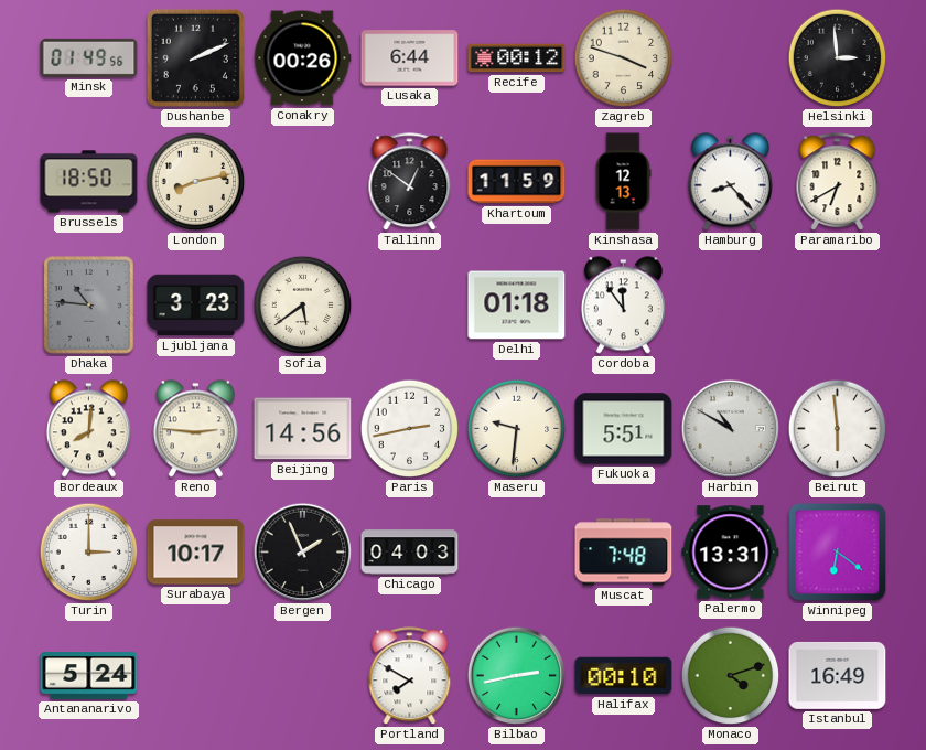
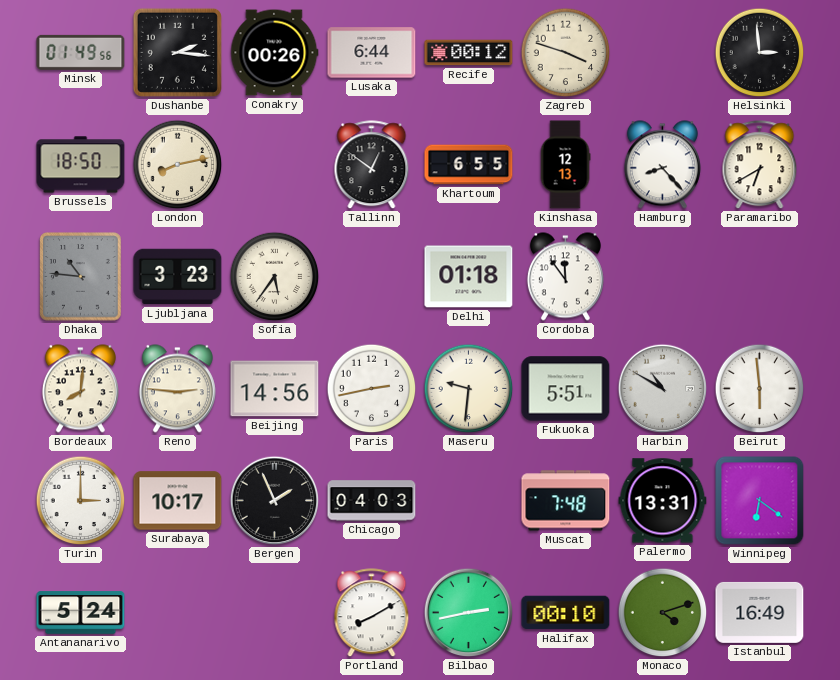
Dushanbe: 2:11 -> 2:16 (177, 52)
Khartoum: 11:59 -> 6:55 (469, 165)
Sofia: 5:39 -> 5:36 (275, 277)
Portland: 7:50 -> 8:10 (372, 613)
